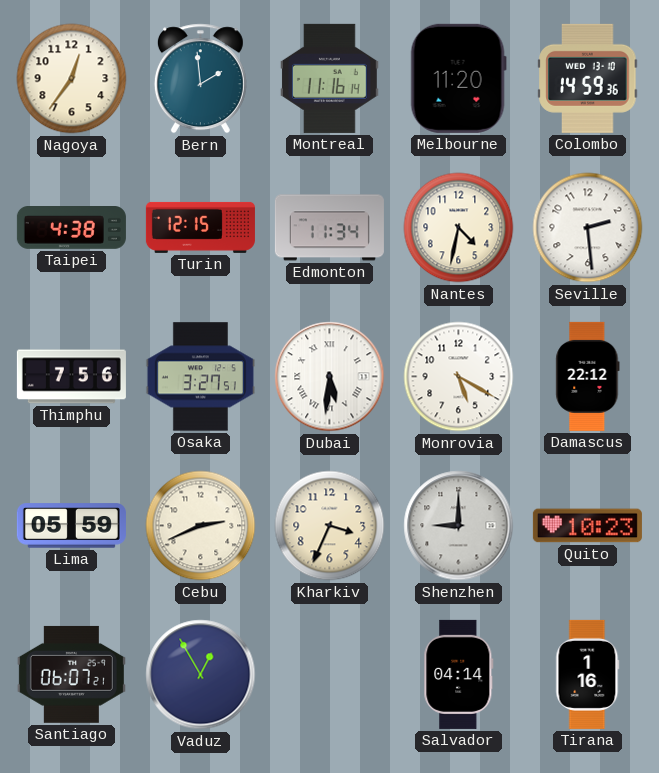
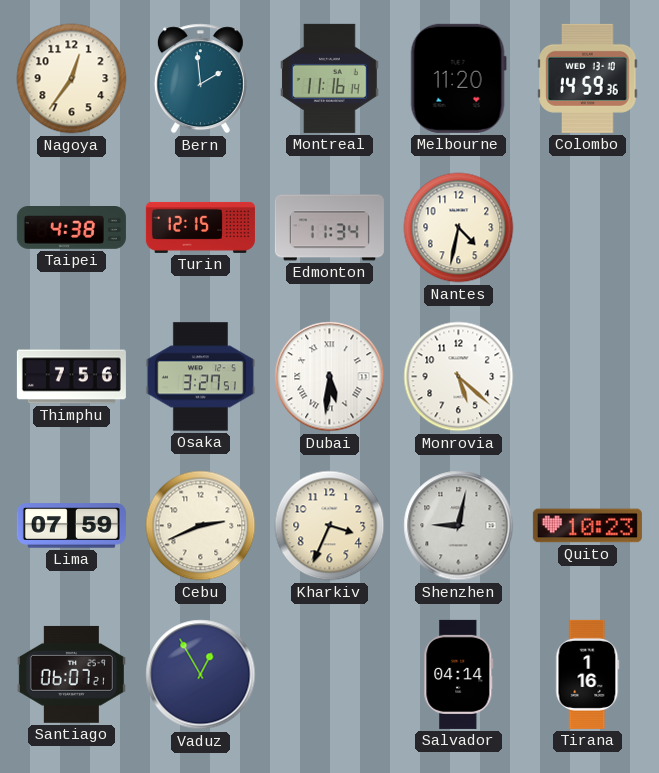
Seville: 2:29 -> none (588, 228)
Monrovia: 5:20 -> 5:22 (459, 377)
Damascus: 22:12 -> none (588, 376)
Lima: 05:59 -> 07:59 (71, 526)
Shenzhen: 9:00 -> 9:02 (459, 526)
